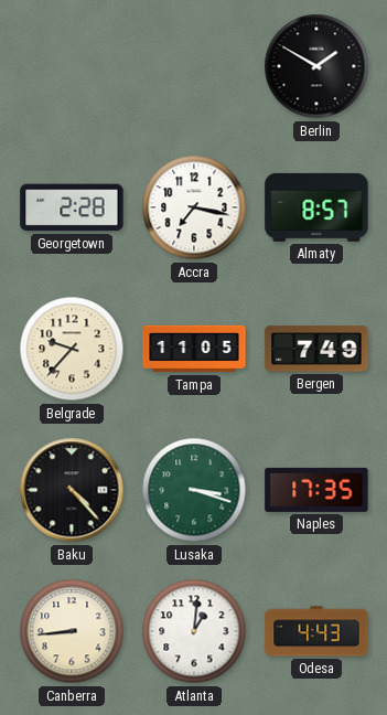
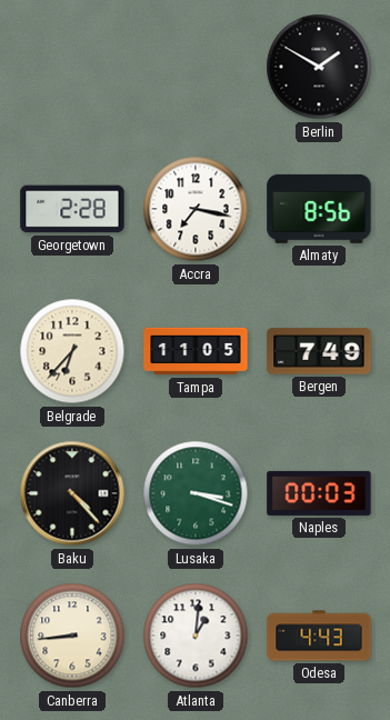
Almaty: 8:57 -> 8:56 (319, 209)
Belgrade: 9:37 -> 6:37 (72, 351)
Naples: 17:35 -> 00:03 (319, 493)
